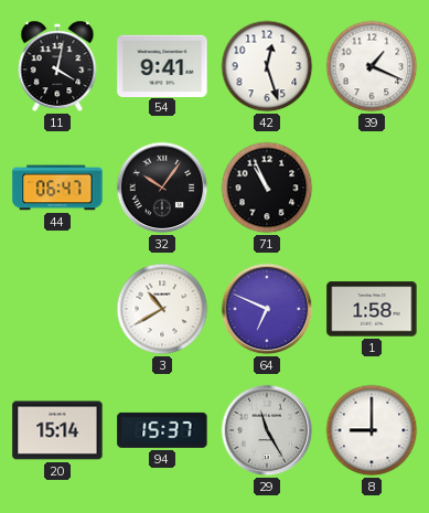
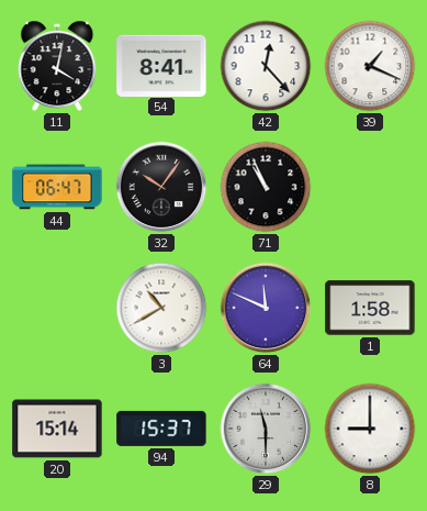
54: 9:41 -> 8:41 (161, 65)
42: 12:27 -> 12:23 (266, 66)
64: 6:49 -> 11:49 (266, 308)
29: 11:25 -> 11:30 (266, 429)
